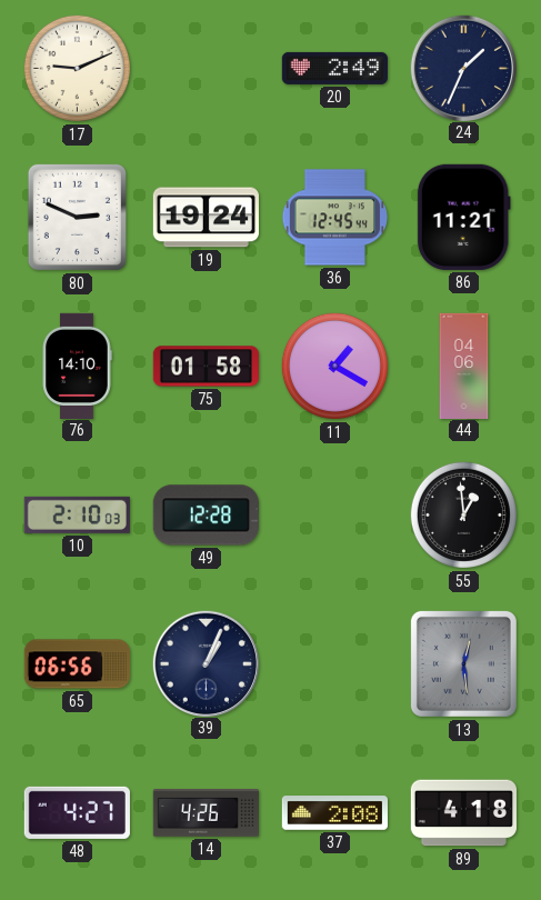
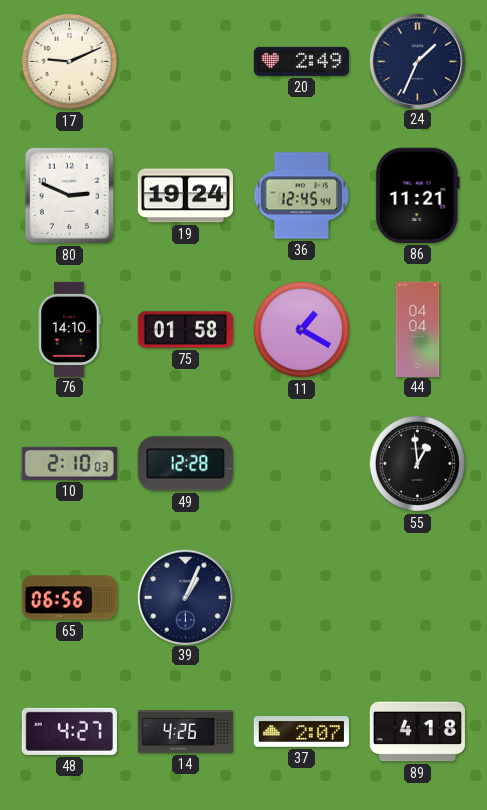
44: 04:06 -> 04:04 (418, 329)
13: 12:29 -> none (463, 663)
37: 2:08 -> 2:07 (301, 732)
